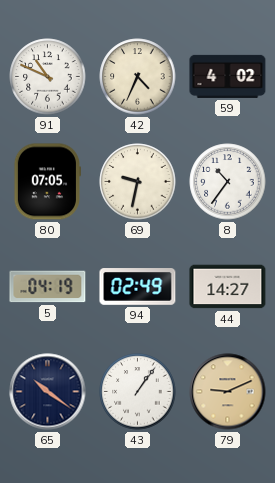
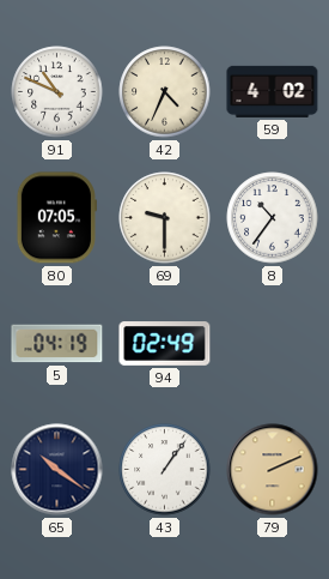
69: 9:32 -> 9:30 (165, 218)
44: 14:27 -> none (228, 287)
79: 9:11 -> 2:11 (273, 470)
